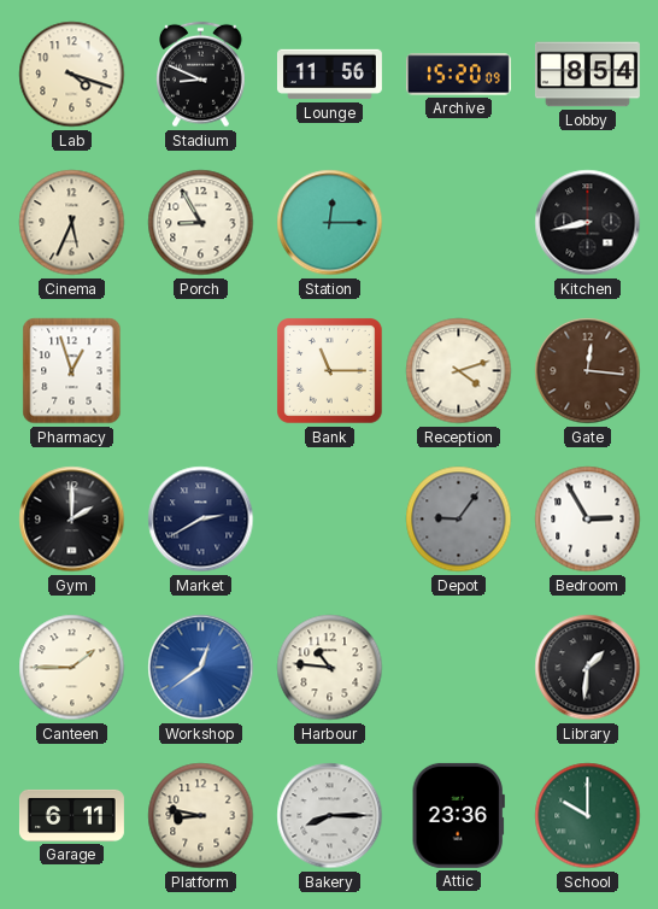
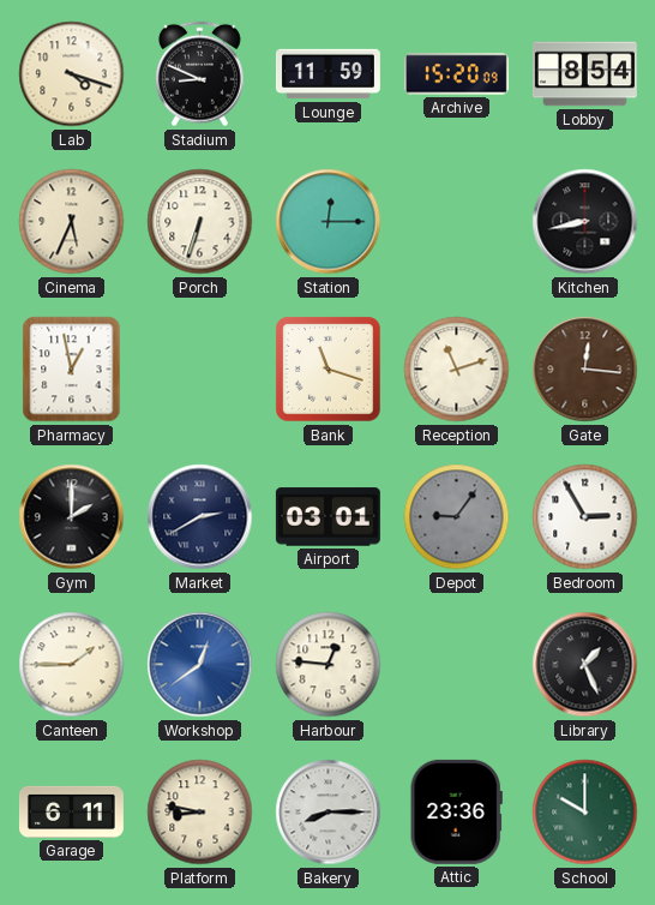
Lounge: 11:56 -> 11:59 (327, 74)
Porch: 8:55 -> 6:33 (200, 222)
Pharmacy: 12:57 -> 12:58 (72, 370)
Bank: 11:15 -> 11:18 (329, 370)
Reception: 4:12 -> 11:12 (457, 370)
Airport: none -> 03:01 (327, 517)
Harbour: 10:46 -> 12:46 (329, 665)
Library: 1:31 -> 1:26 (585, 665)
